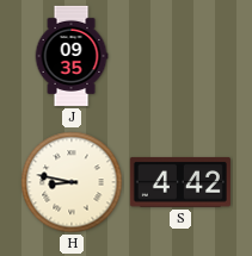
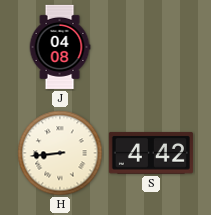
J: 09:35 -> 04:08 (60, 47)
H: 8:47 -> 8:44 (60, 153)
